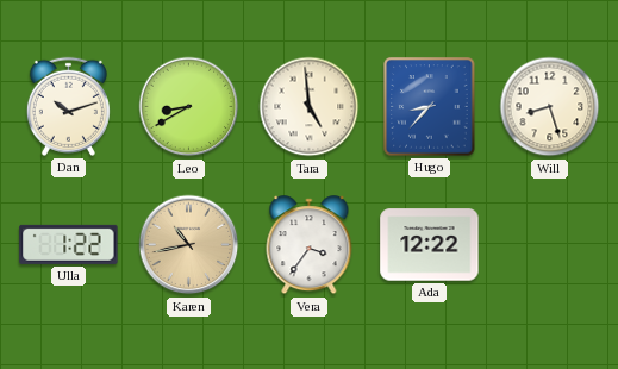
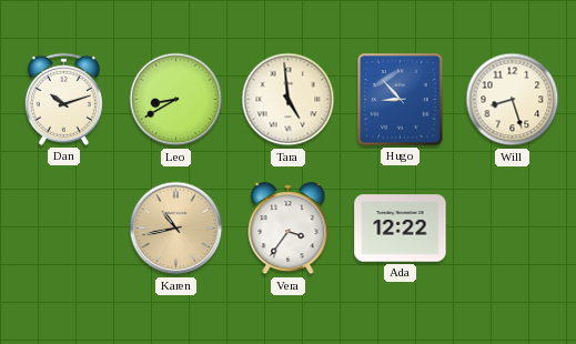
Hugo: 8:37 -> 8:53 (401, 100)
Ulla: 1:22 -> none (69, 244)
